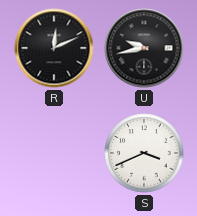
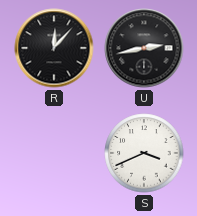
R: 12:11 -> 12:07 (54, 48)
U: 9:43 -> 2:43 (144, 48)
